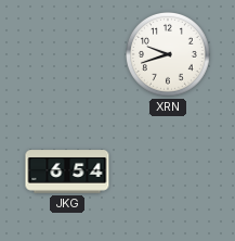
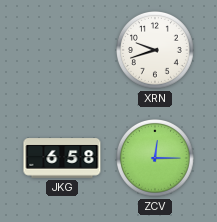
JKG: 6:54 -> 6:58 (62, 158)
ZCV: none -> 12:15 (156, 159)
